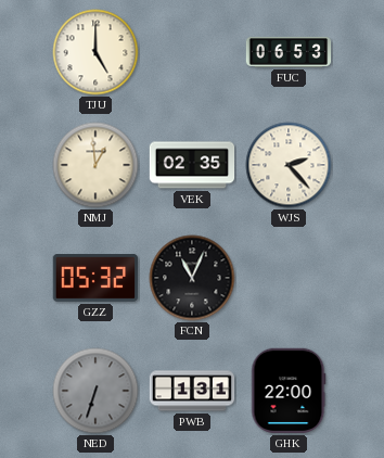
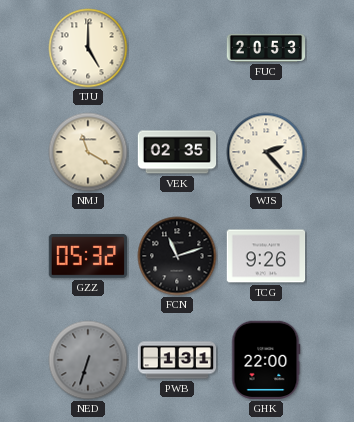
FUC: 06:53 -> 20:53 (266, 48)
NMJ: 12:59 -> 11:20 (88, 152)
FCN: 11:04 -> 11:12 (177, 256)
TCG: none -> 9:26 (266, 256)
